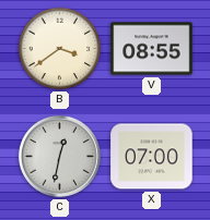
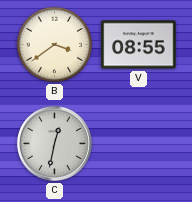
X: 07:00 -> none (152, 157)
